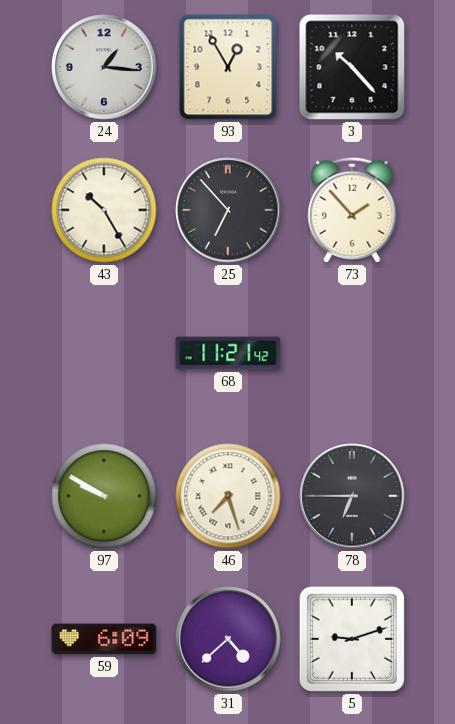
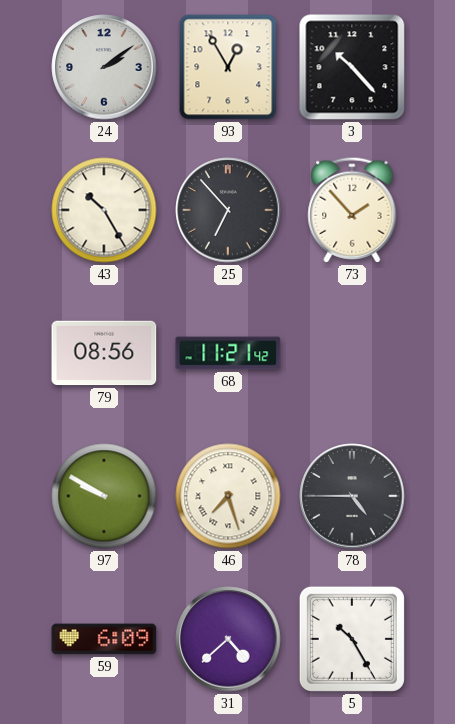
24: 1:16 -> 2:09 (104, 67)
79: none -> 08:56 (104, 353)
78: 6:45 -> 4:45 (352, 496)
5: 9:12 -> 10:25 (352, 639)
